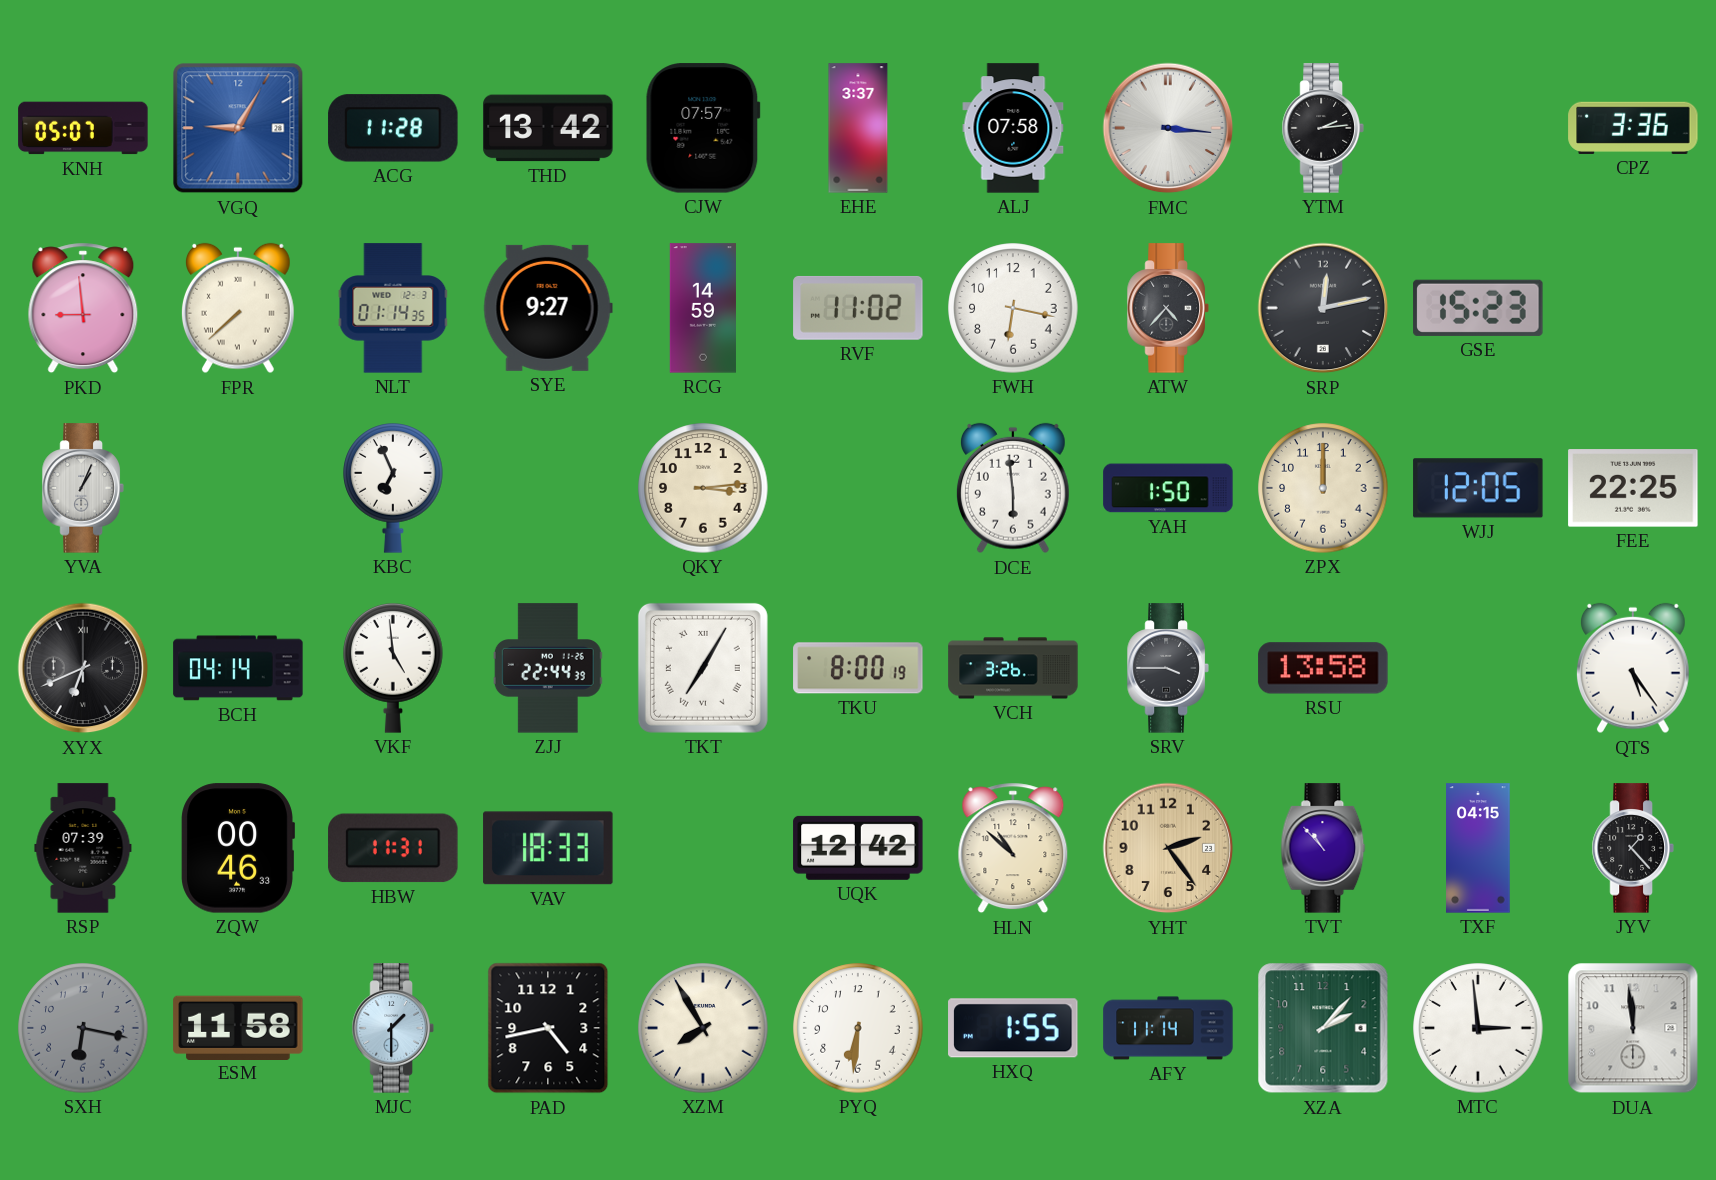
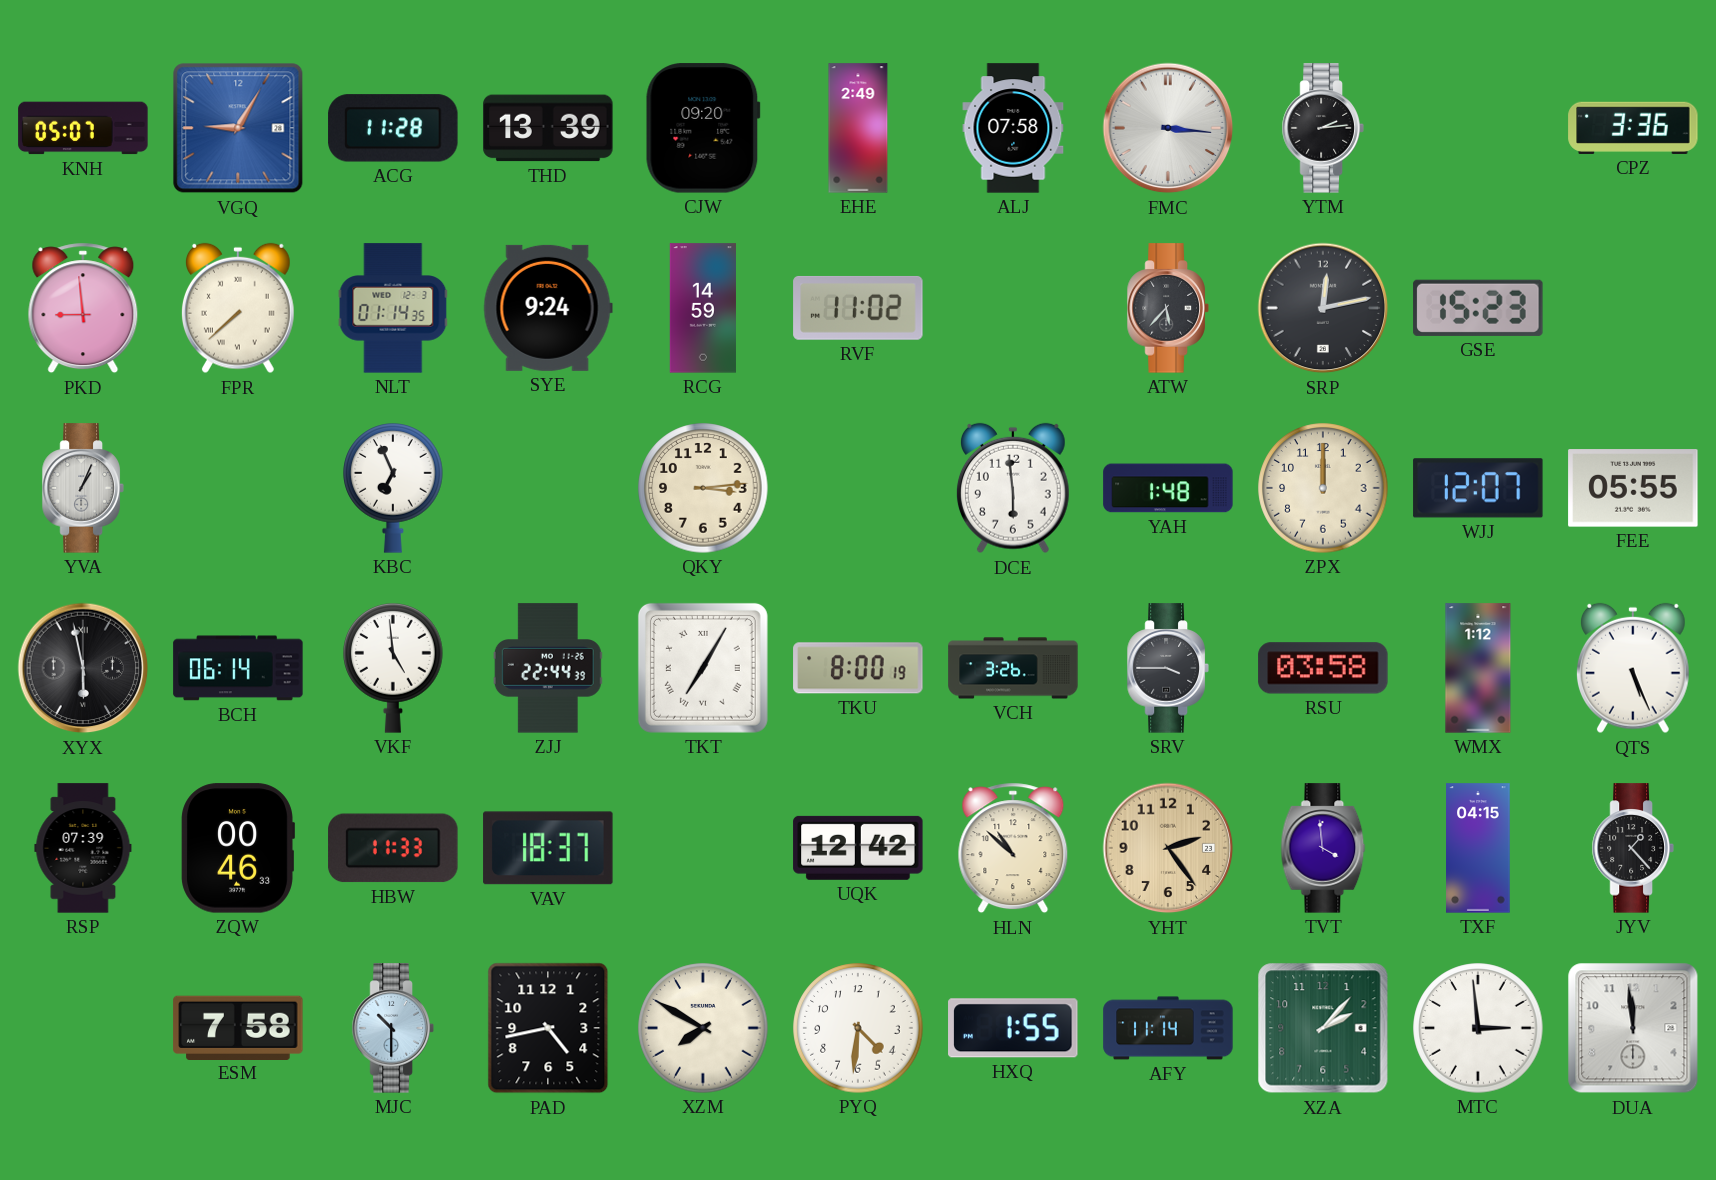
THD: 13:42 -> 13:39 (548, 128)
CJW: 07:57 -> 09:20 (703, 128)
EHE: 3:37 -> 2:49 (858, 128)
SYE: 9:27 -> 9:24 (548, 308)
FWH: 6:17 -> none (1013, 308)
ATW: 4:37 -> 5:37 (1168, 308)
YAH: 1:50 -> 1:48 (1168, 488)
WJJ: 12:05 -> 12:07 (1478, 488)
FEE: 22:25 -> 05:55 (1633, 488)
XYX: 6:41 -> 5:58 (83, 668)
BCH: 04:14 -> 06:14 (238, 668)
RSU: 13:58 -> 03:58 (1323, 668)
WMX: none -> 1:12 (1478, 668)
QTS: 5:24 -> 5:26 (1633, 668)
HBW: 11:31 -> 11:33 (393, 848)
VAV: 18:33 -> 18:37 (548, 848)
TVT: 10:53 -> 3:59 (1323, 848)
SXH: 6:17 -> none (83, 1028)
ESM: 11:58 -> 7:58 (238, 1027)
MJC: 1:30 -> 10:30 (393, 1028)
XZM: 7:55 -> 7:50 (703, 1028)
PYQ: 6:31 -> 4:31 (858, 1028)
